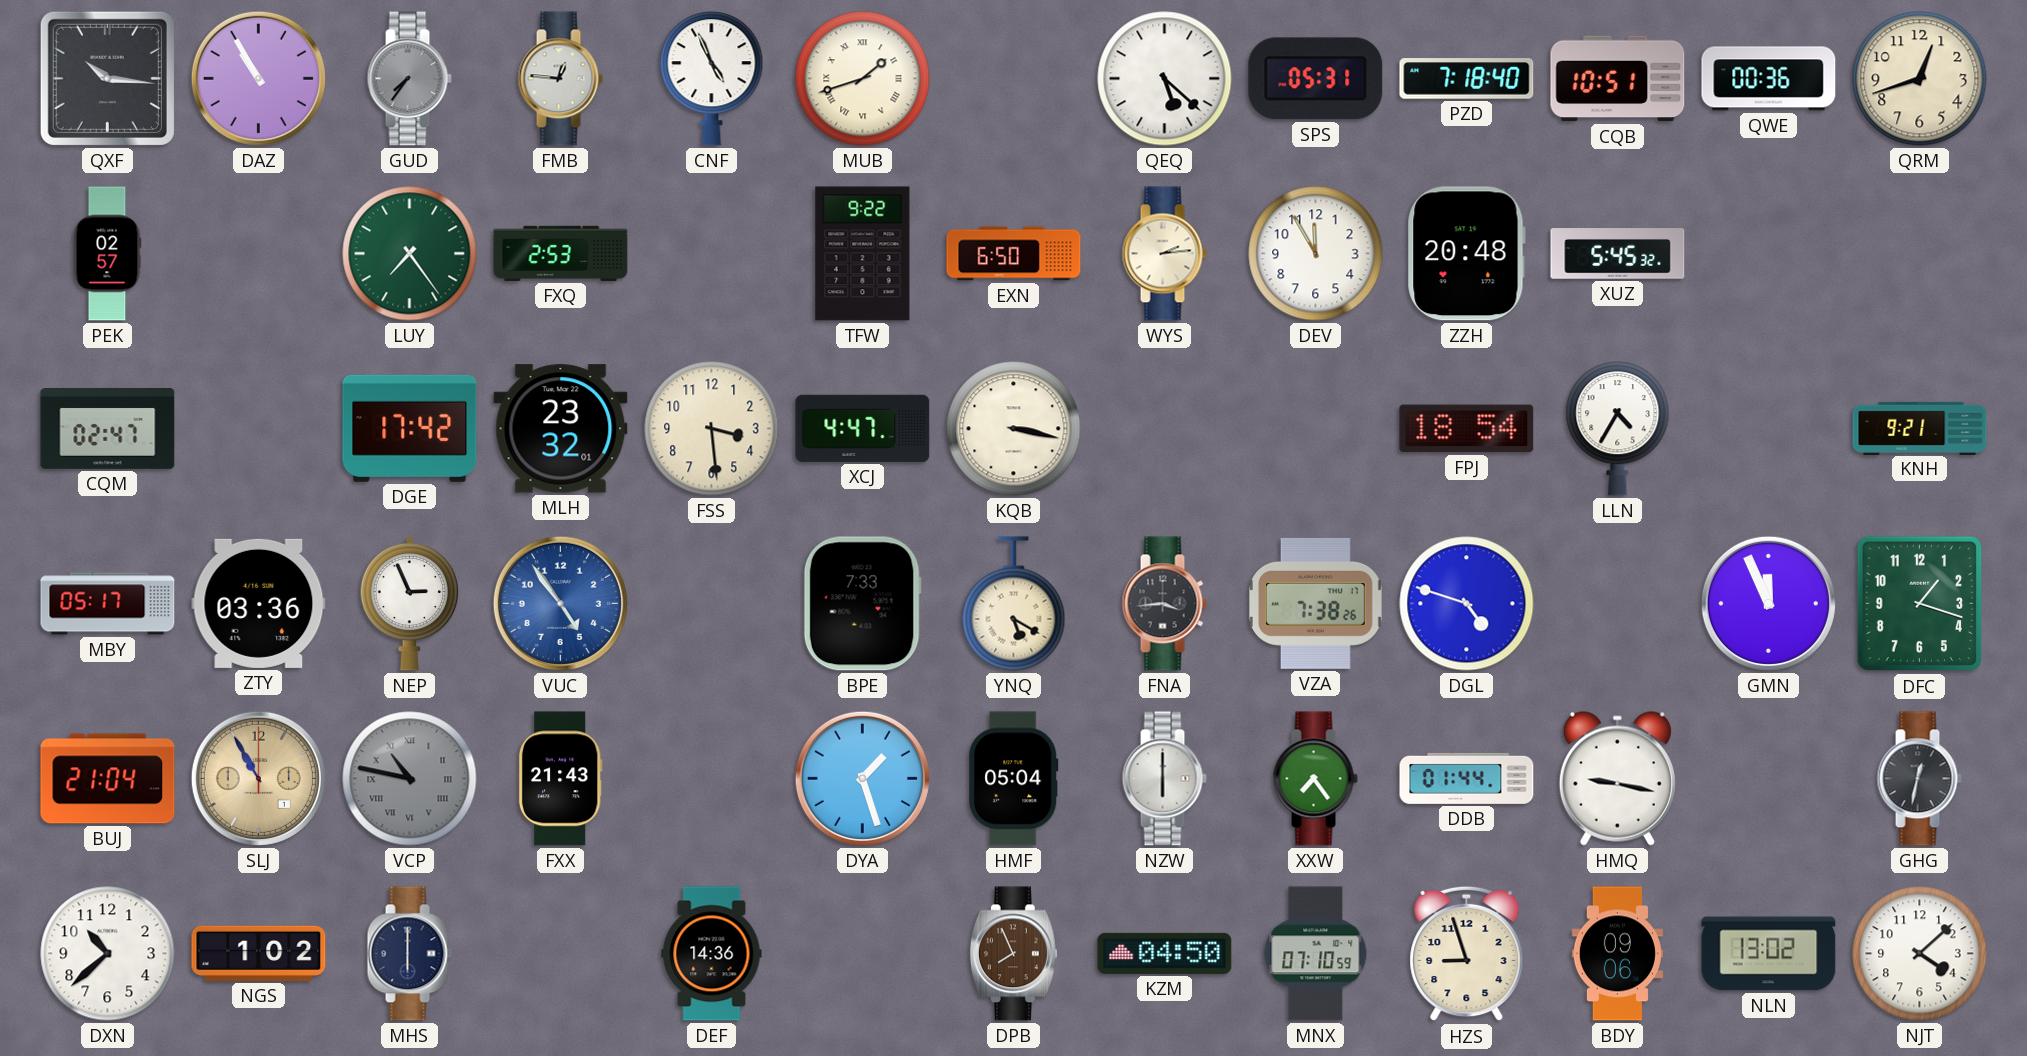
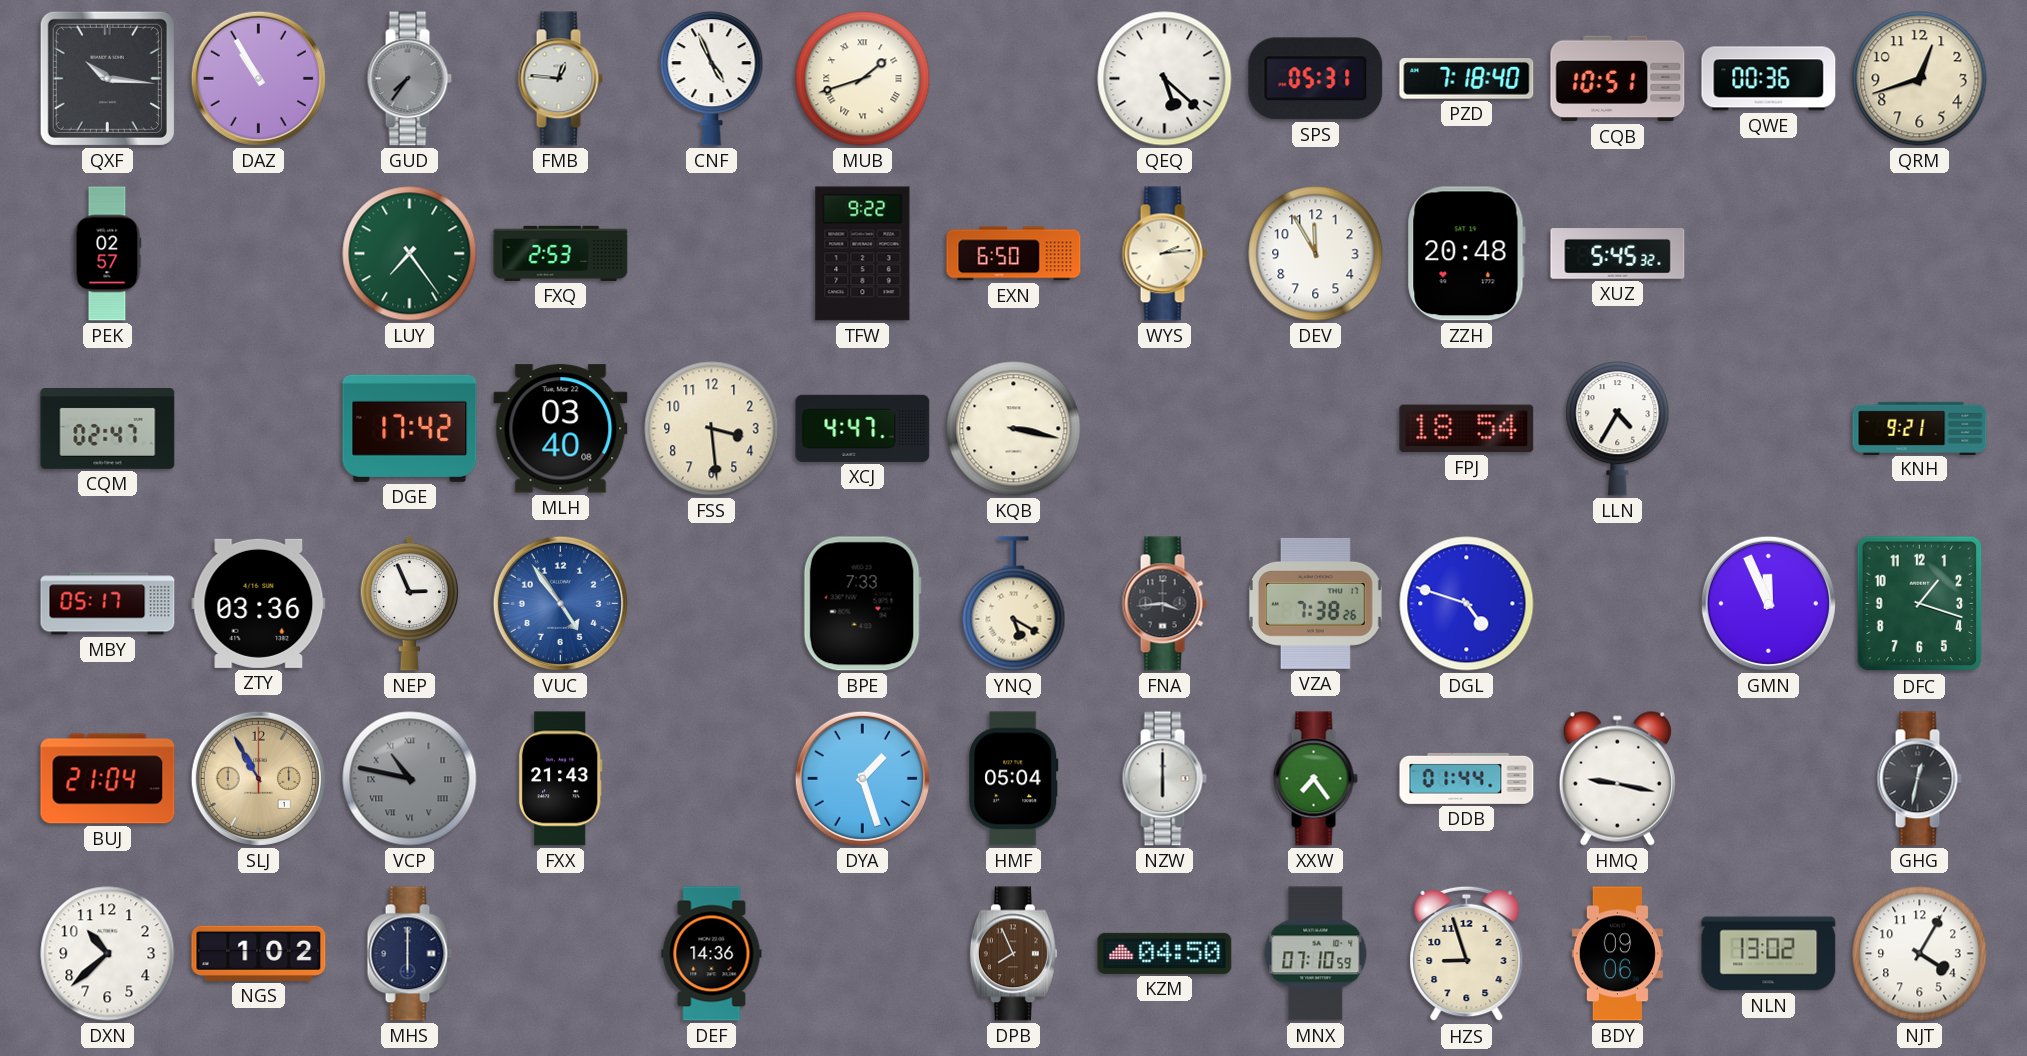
MLH: 23:32 -> 03:40 (561, 429)
NJT: 4:08 -> 4:05 (1920, 954)
